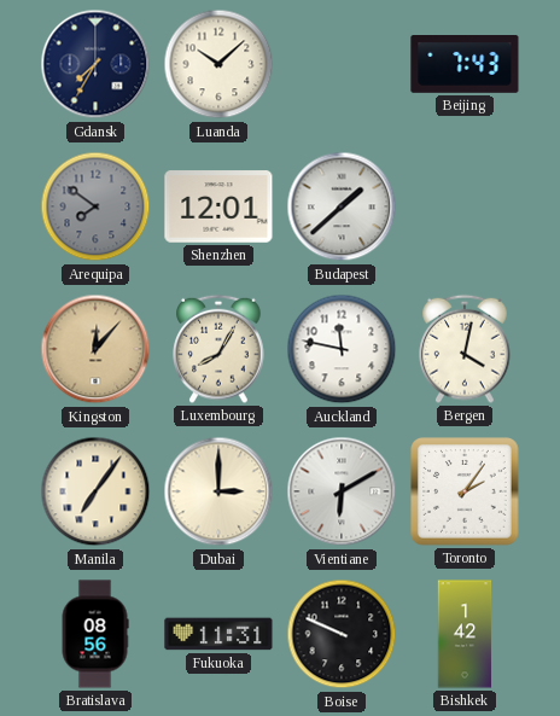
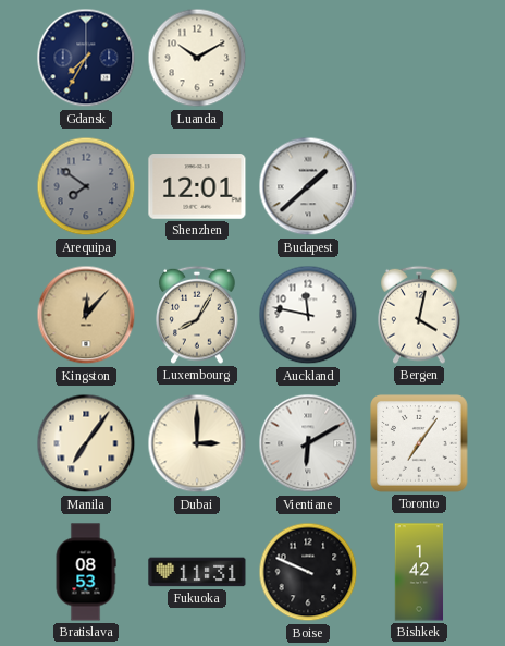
Luanda: 10:08 -> 10:10 (197, 58)
Beijing: 7:43 -> none (465, 65)
Toronto: 2:06 -> 7:06 (419, 443)
Bratislava: 08:56 -> 08:53 (86, 572)
